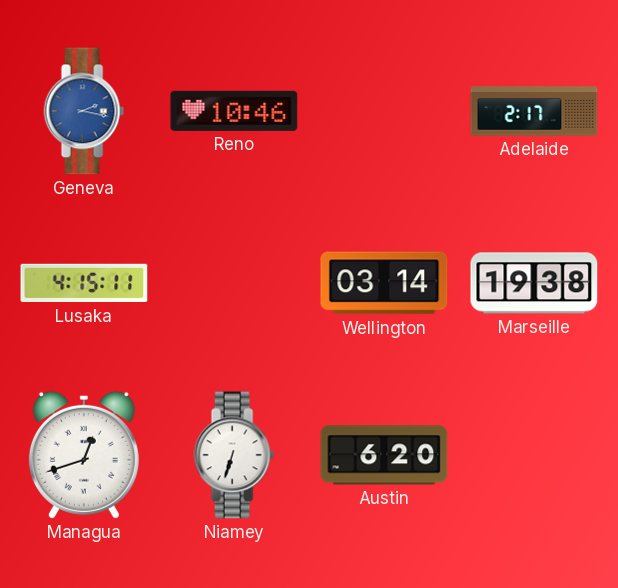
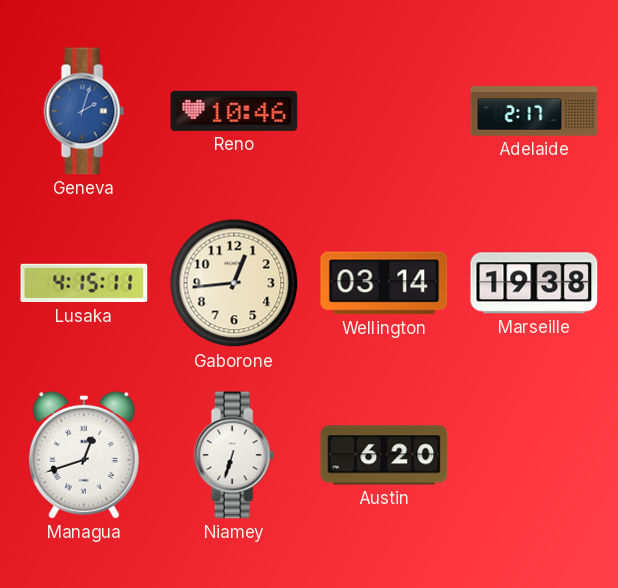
Geneva: 2:17 -> 2:03 (84, 111)
Gaborone: none -> 12:44 (234, 283)
